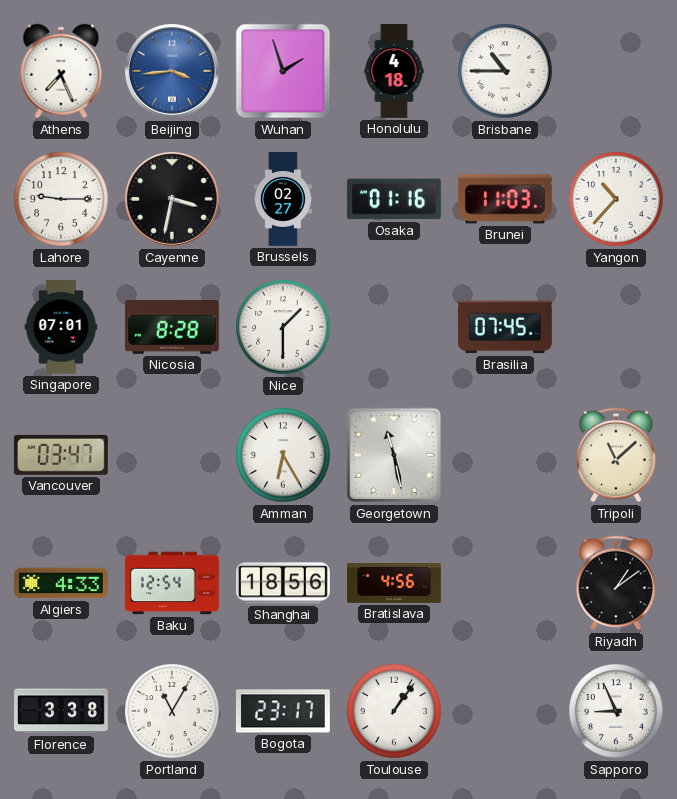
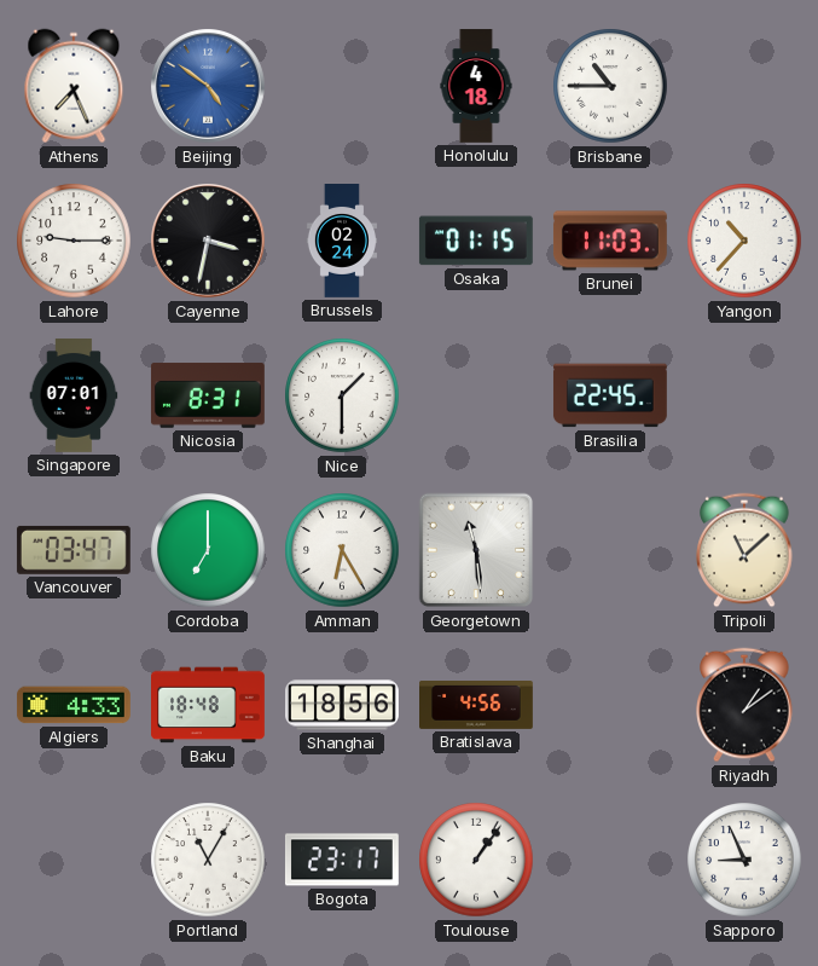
Beijing: 3:44 -> 4:51 (209, 87)
Wuhan: 1:57 -> none (283, 71)
Brussels: 02:27 -> 02:24 (342, 242)
Osaka: 01:16 -> 01:15 (476, 241)
Nicosia: 8:28 -> 8:31 (208, 395)
Brasilia: 07:45 -> 22:45 (610, 395)
Cordoba: none -> 7:00 (208, 550)
Georgetown: 11:28 -> 11:29 (476, 550)
Baku: 12:54 -> 18:48 (209, 705)
Florence: 3:38 -> none (62, 711)
